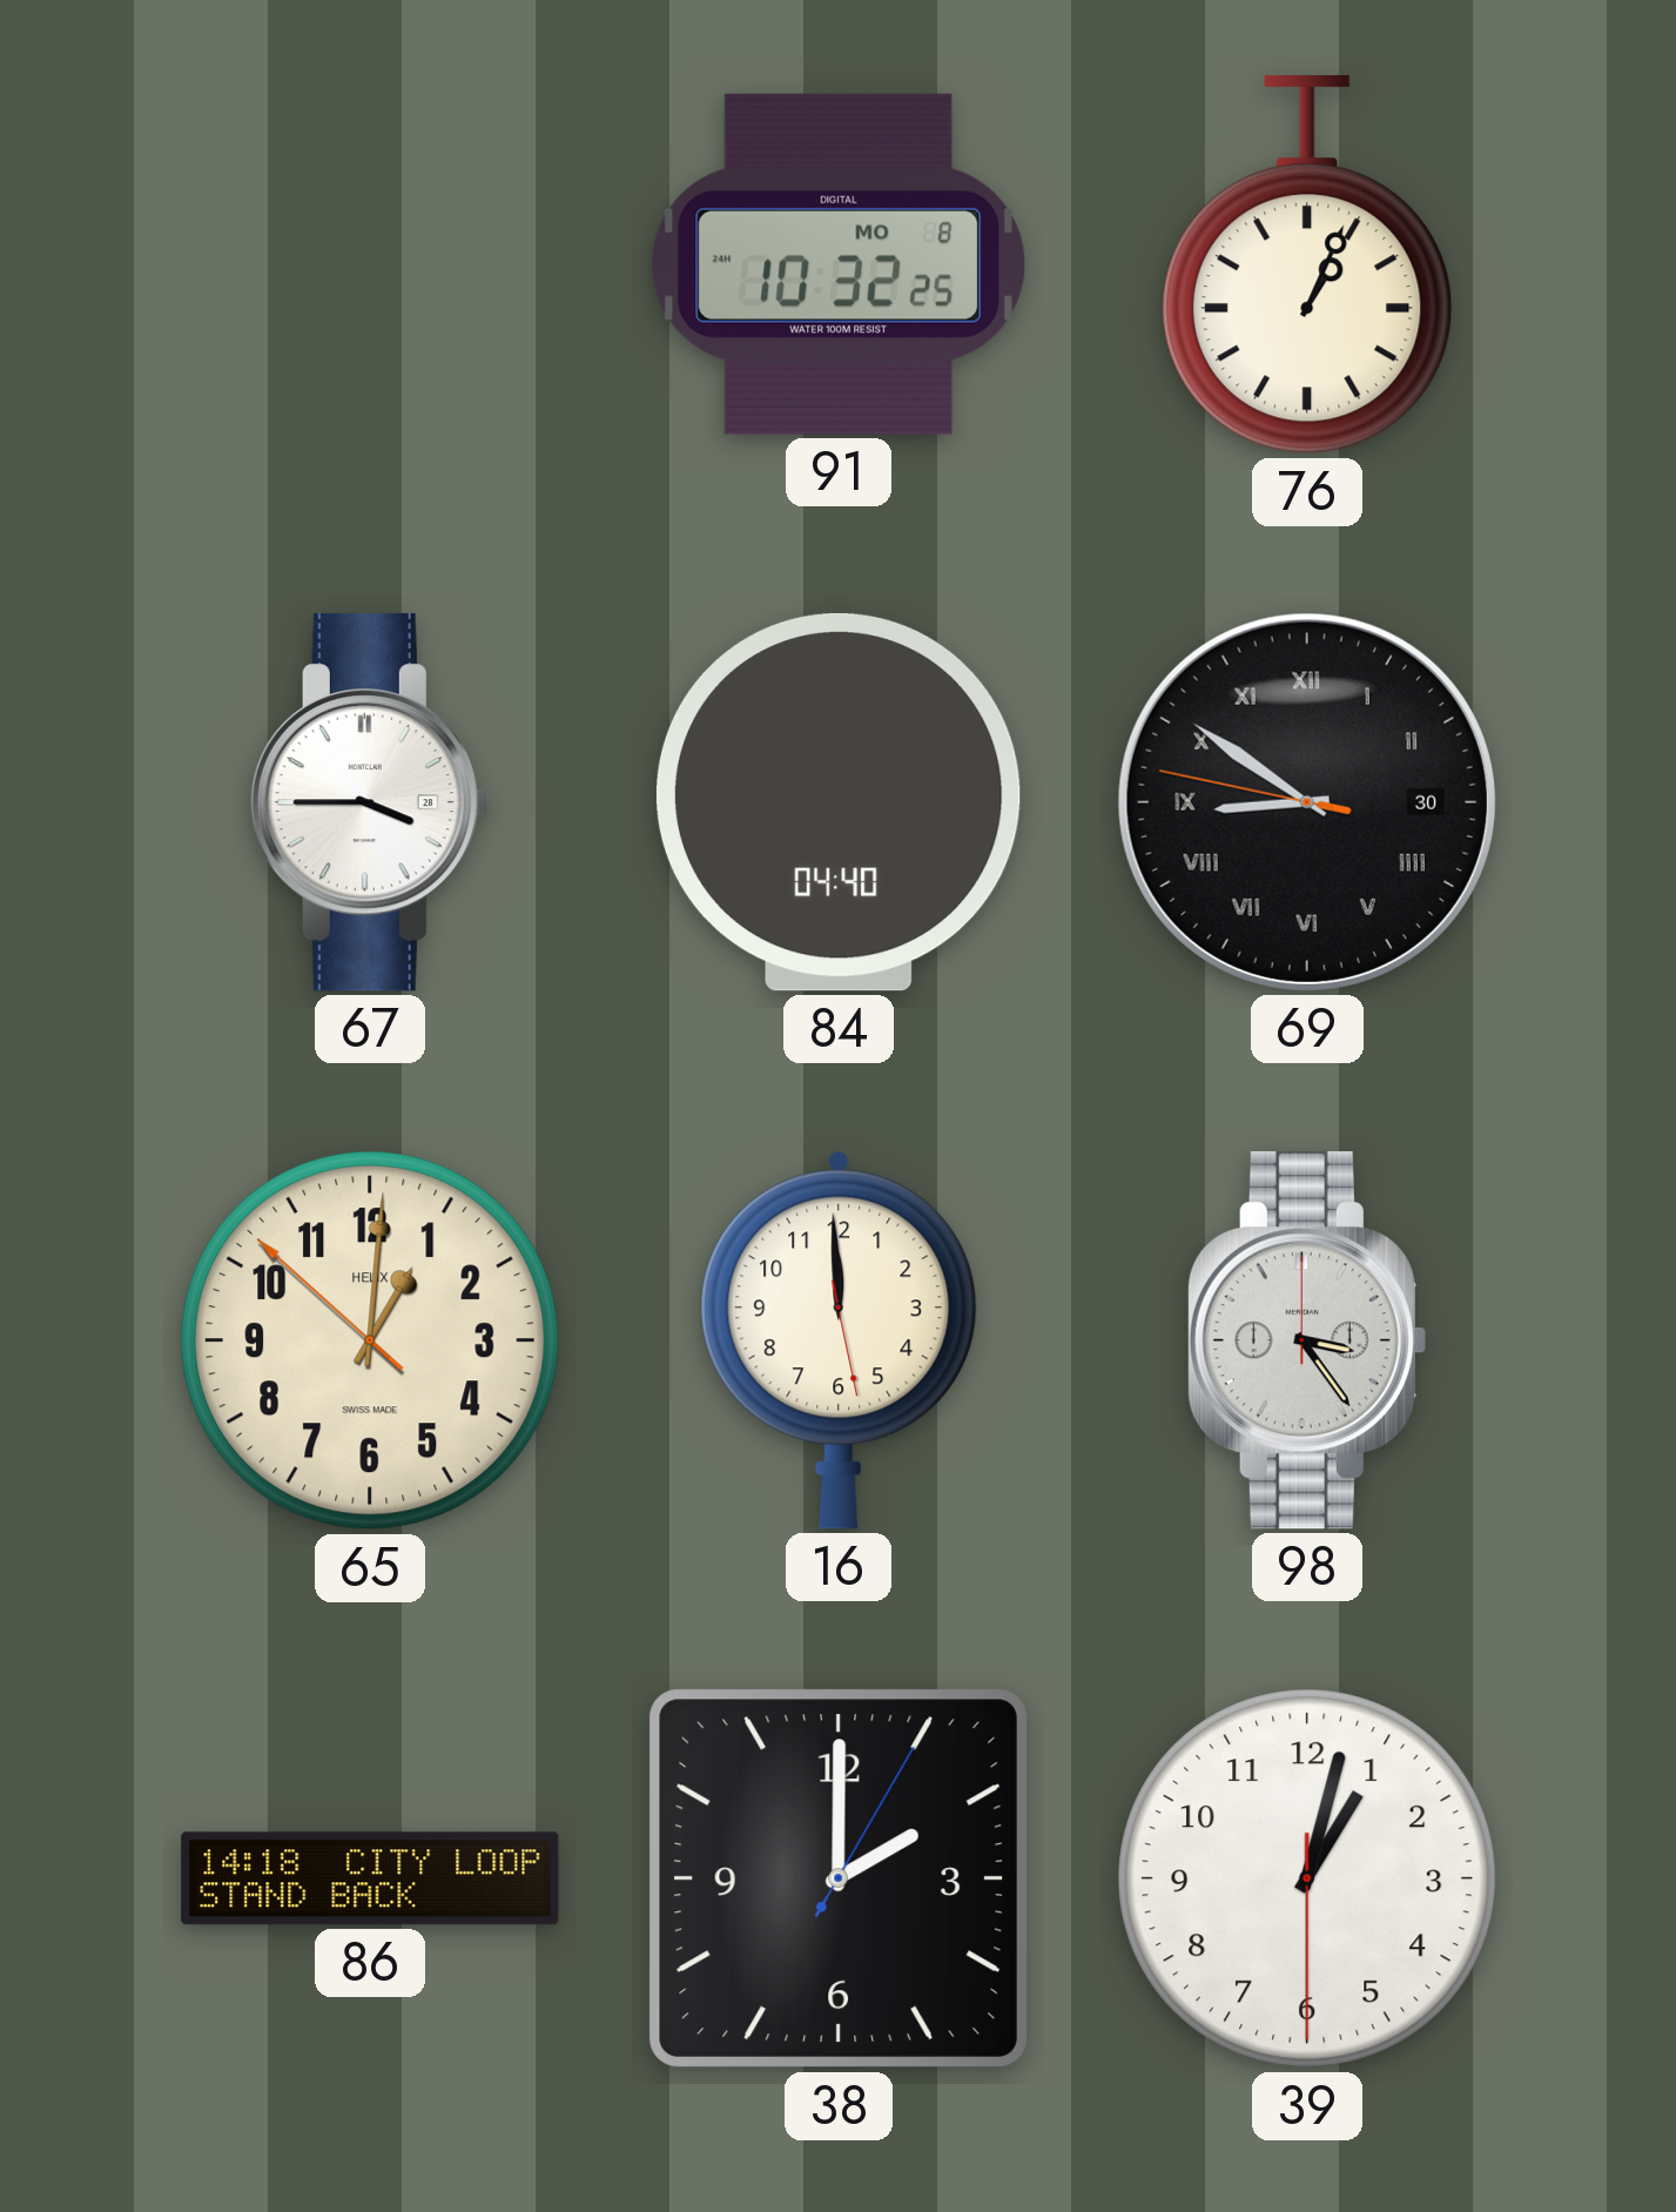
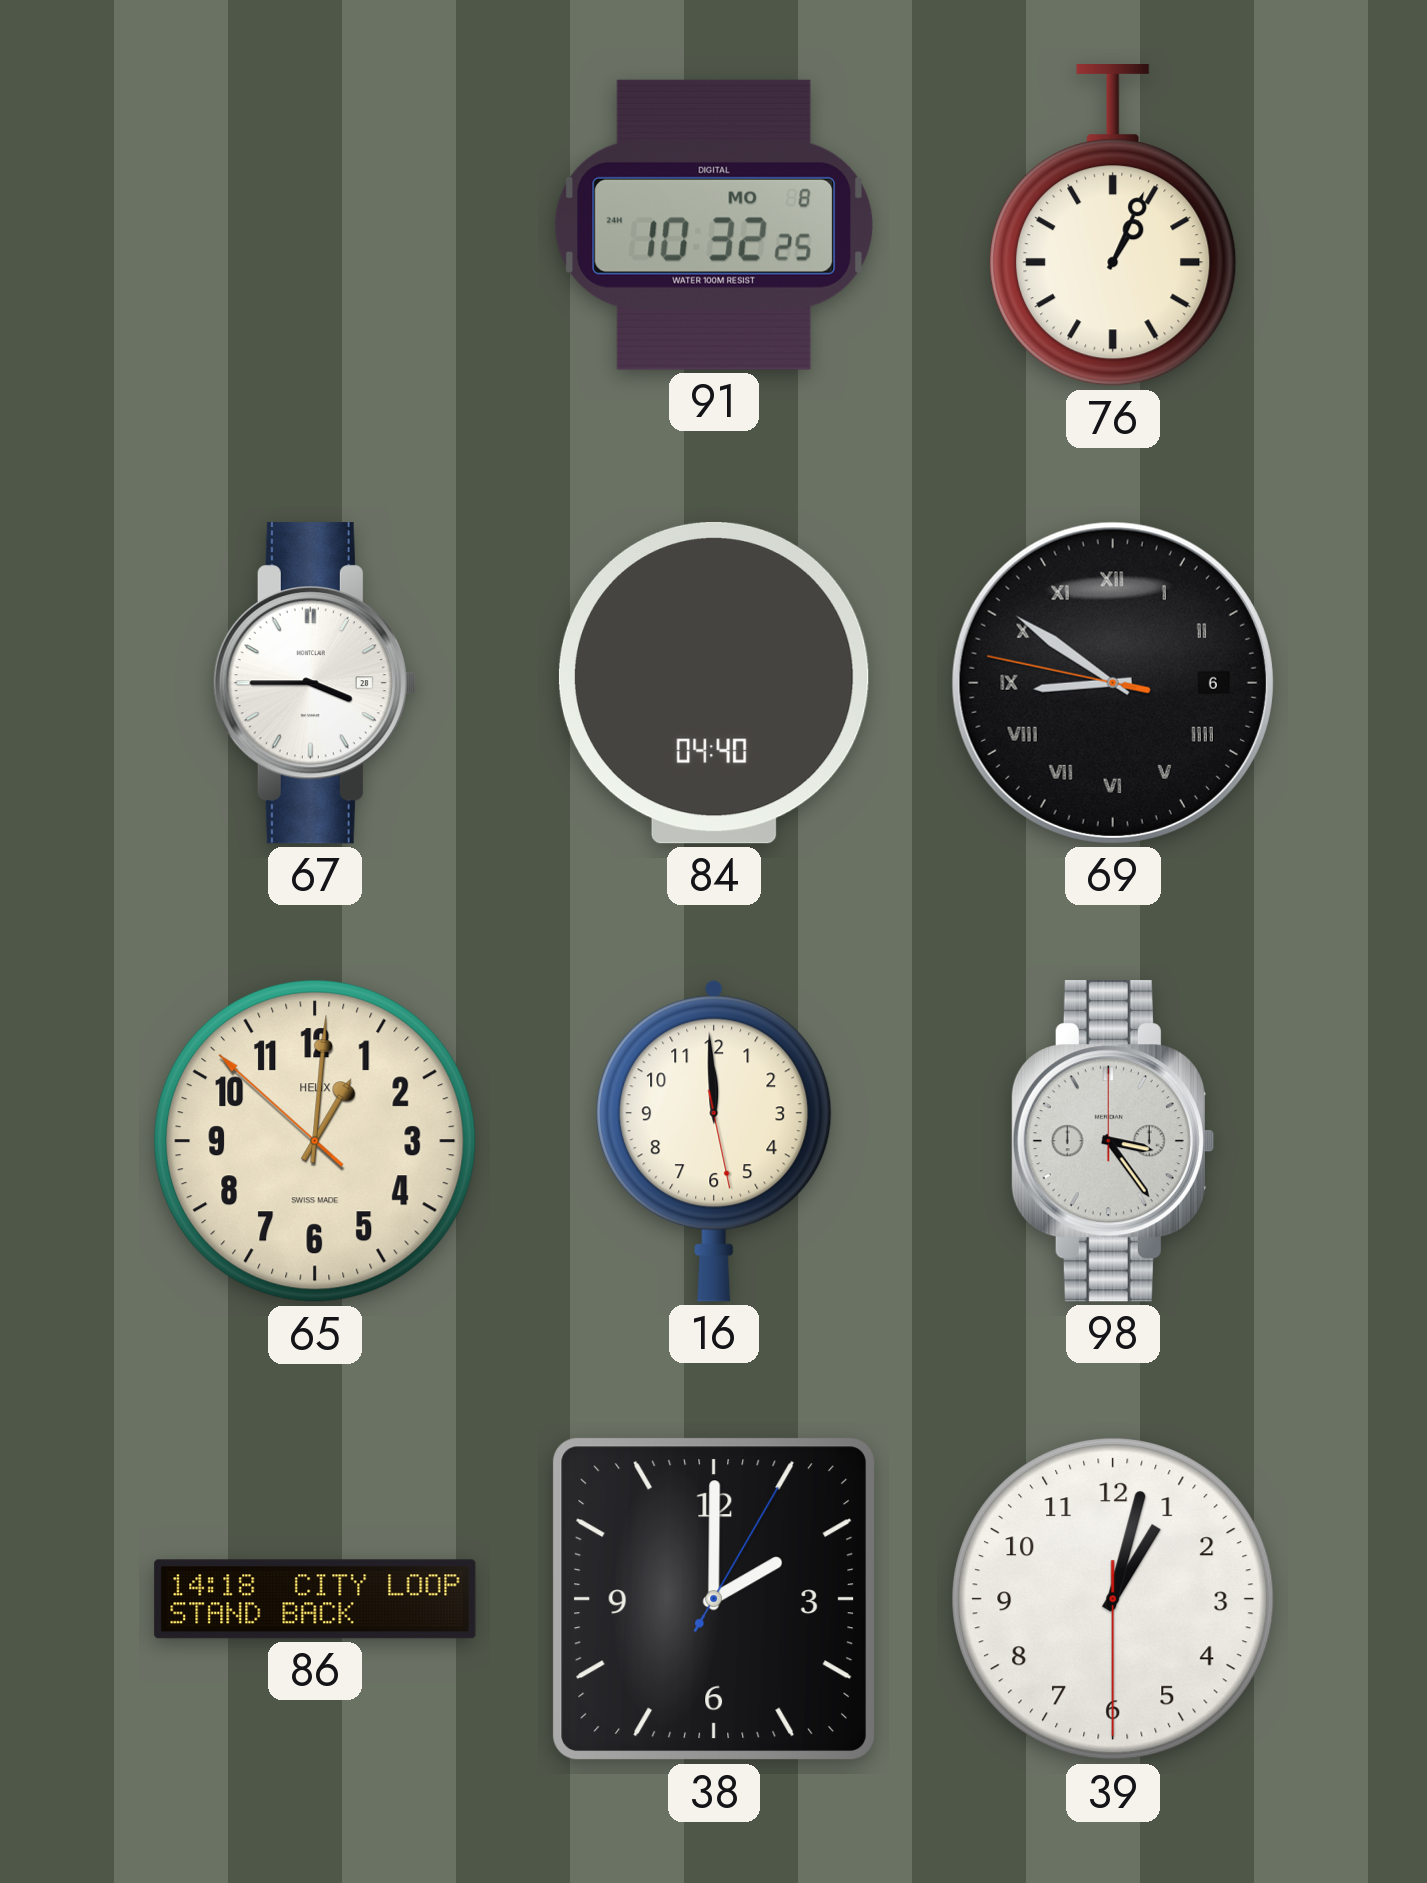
69 date: 30 -> 6 (1113, 683)
